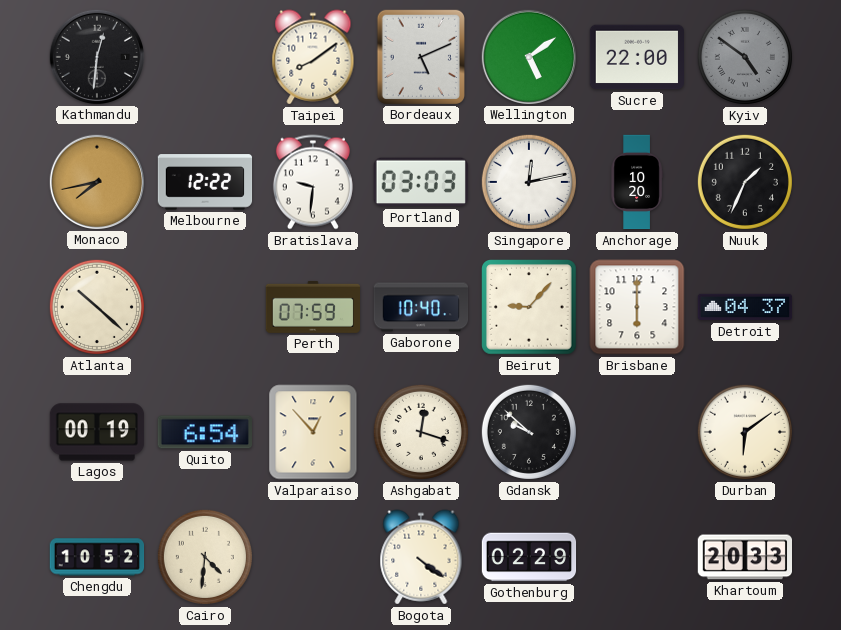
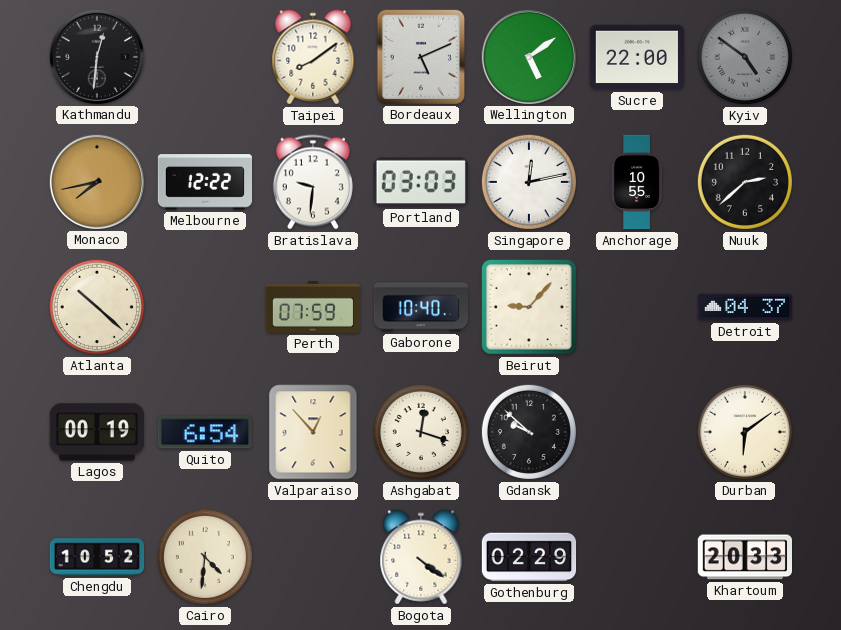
Anchorage: 10:20 -> 10:55 (637, 182)
Nuuk: 1:34 -> 2:38 (745, 182)
Brisbane: 6:00 -> none (637, 307)
